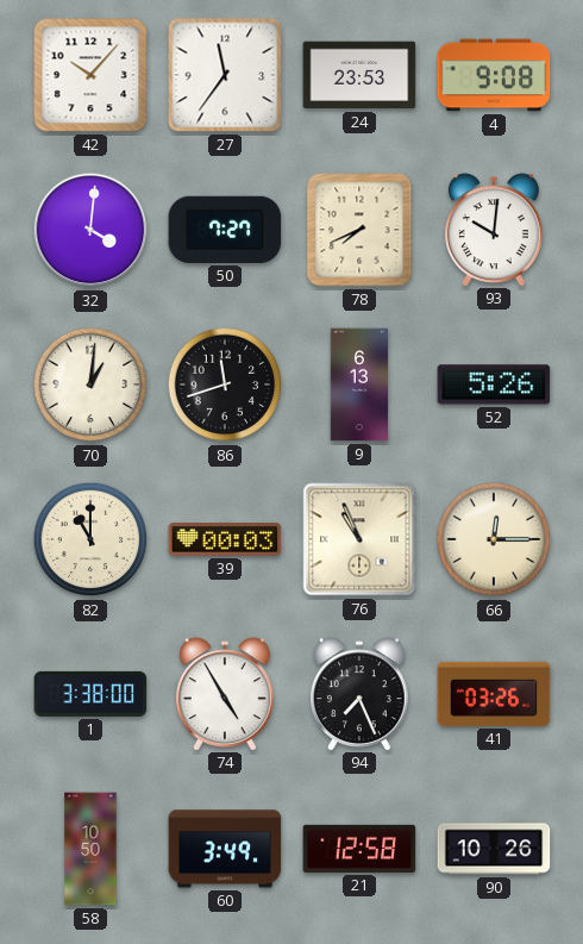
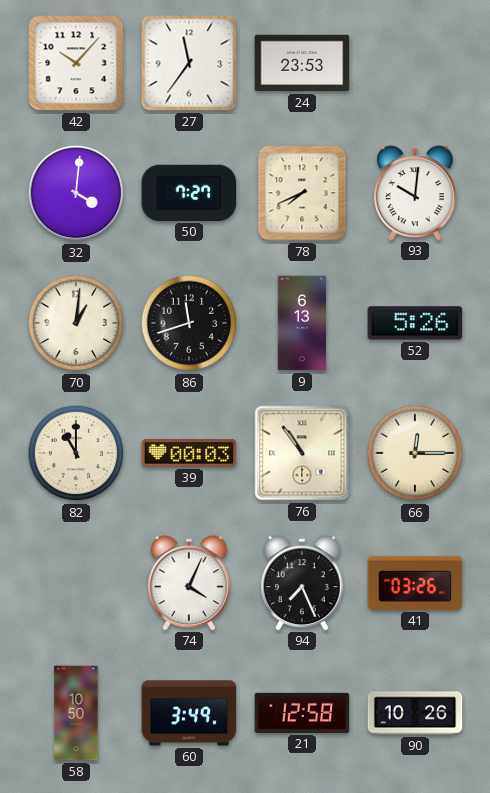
4: 9:08 -> none (494, 75)
76: 10:56 -> 10:54 (302, 453)
1: 3:38 -> none (90, 694)
74: 4:55 -> 4:04 (189, 583)
